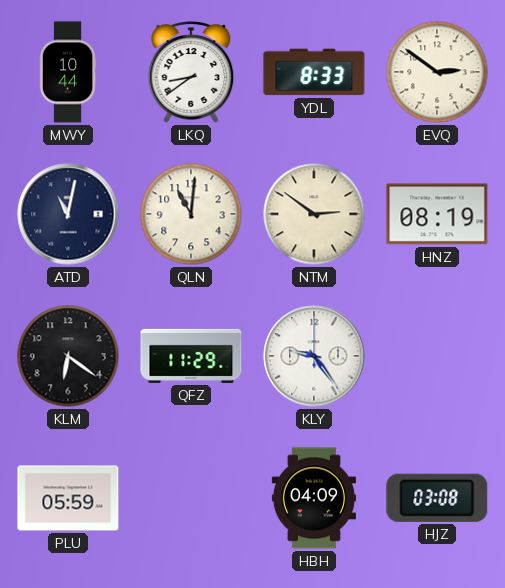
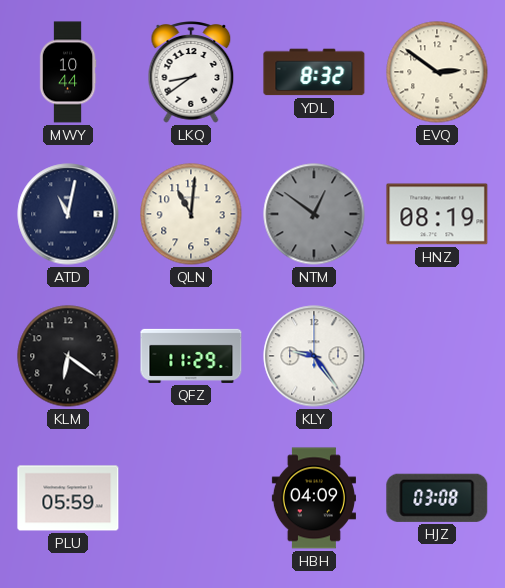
YDL: 8:33 -> 8:32 (314, 72)
NTM: 2:51 -> 12:51 (314, 214)
NTM dial: cream -> grey (314, 214)
